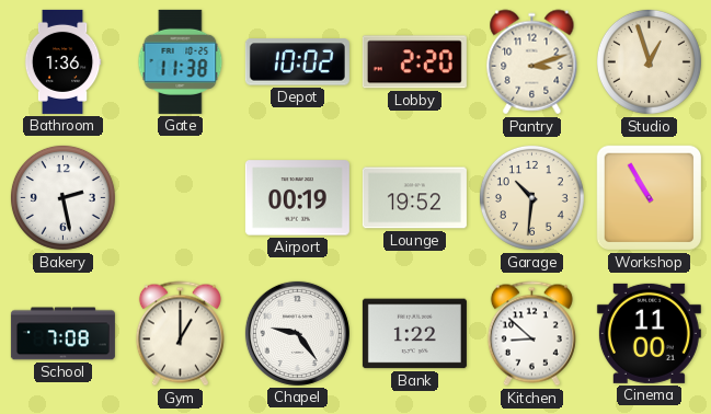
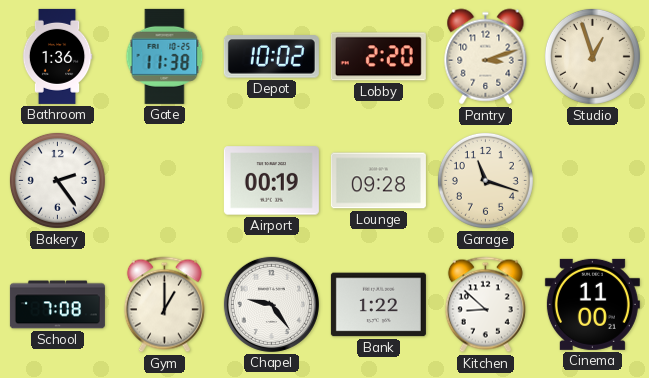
Bakery: 2:28 -> 2:24 (57, 180)
Lounge: 19:52 -> 09:28 (378, 181)
Garage: 10:31 -> 11:18 (485, 180)
Workshop: 10:55 -> none (650, 198)
